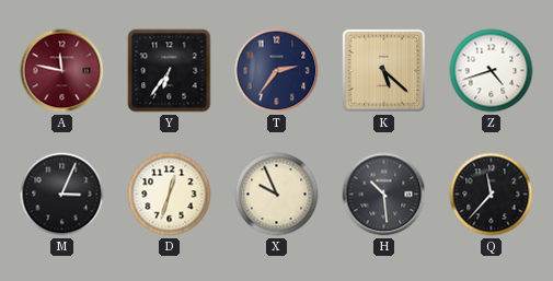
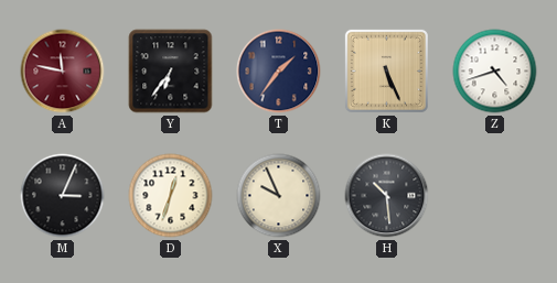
T: 2:36 -> 1:36 (279, 72)
K: 5:22 -> 5:26 (386, 70)
Q: 11:37 -> none (492, 195)
